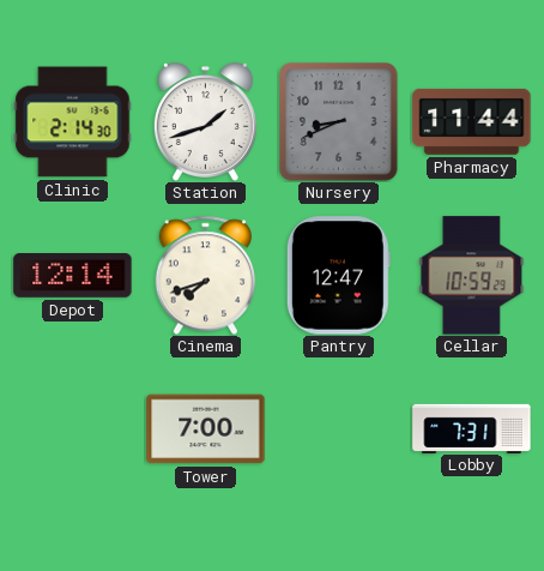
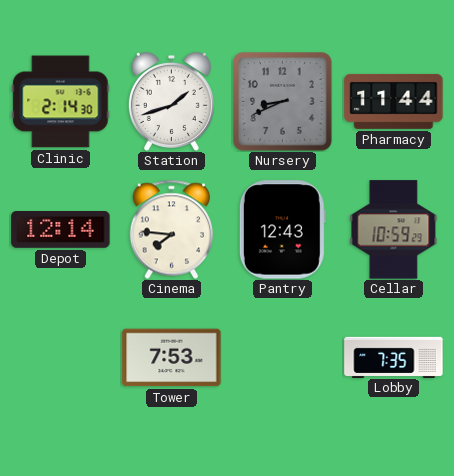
Cinema: 7:42 -> 7:46 (172, 229)
Pantry: 12:47 -> 12:43 (282, 230)
Tower: 7:00 -> 7:53 (172, 358)
Lobby: 7:31 -> 7:35 (394, 357)
